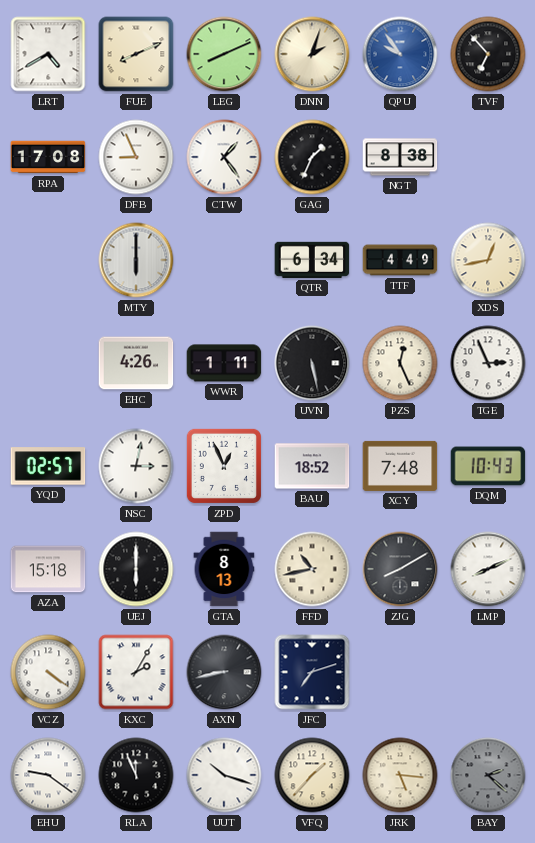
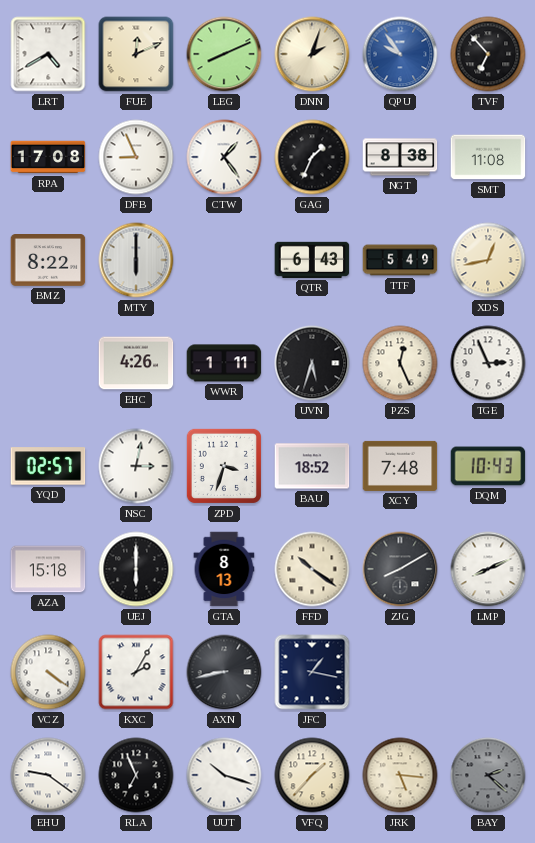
FUE: 8:11 -> 12:11 (136, 54)
SMT: none -> 11:08 (488, 157)
BMZ: none -> 8:22 (48, 261)
QTR: 6:34 -> 6:43 (312, 260)
TTF: 4:49 -> 5:49 (400, 260)
UVN: 5:28 -> 5:33 (312, 363)
ZPD: 12:56 -> 3:33 (224, 466)
FFD: 10:43 -> 10:21 (312, 569)
JFC: 7:12 -> 1:17 (312, 672)
RLA: 11:56 -> 6:56 (136, 775)
